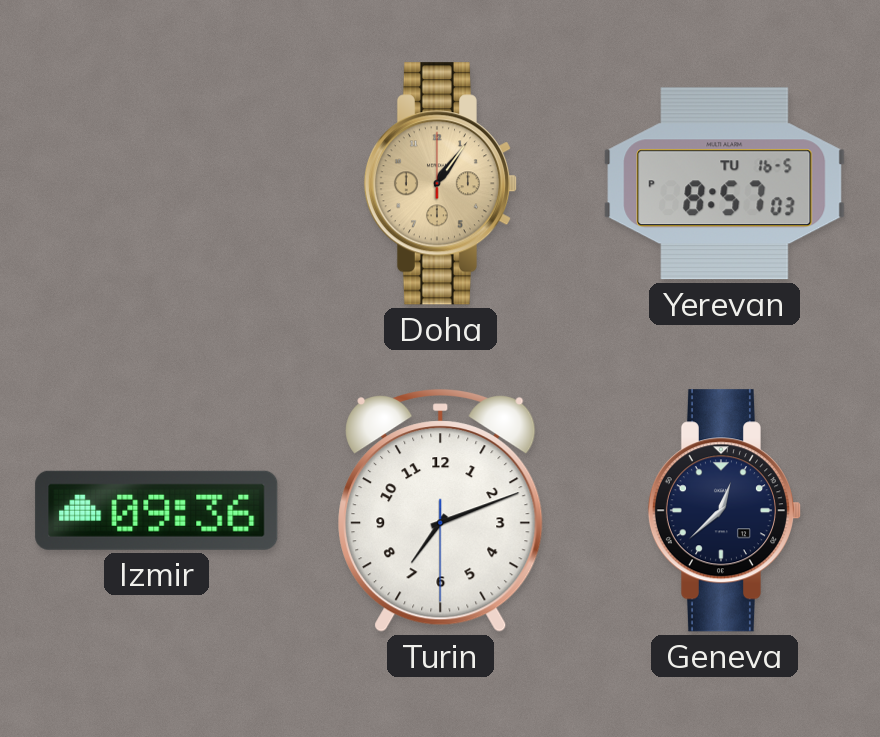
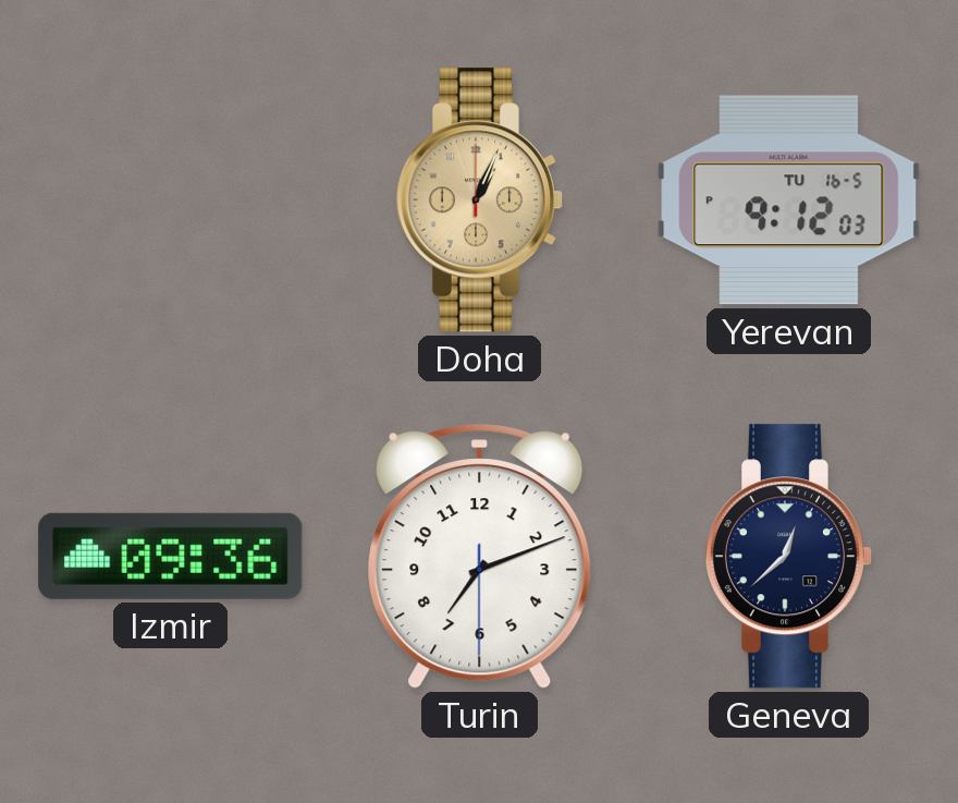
Doha: 1:06 -> 1:04 (479, 200)
Yerevan: 8:57 -> 9:12 (789, 200)
